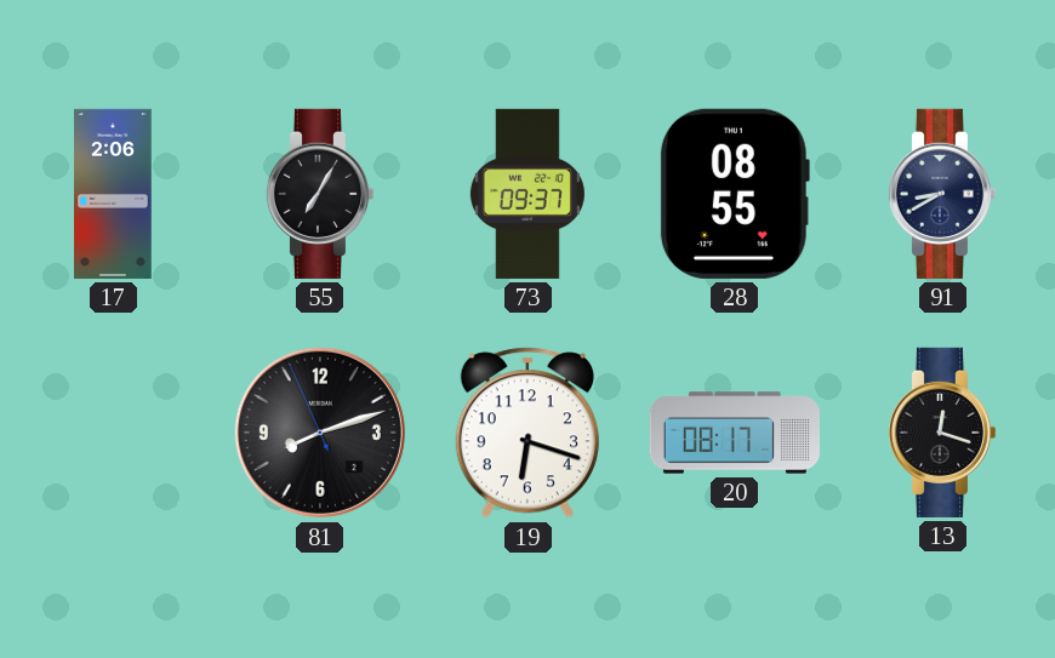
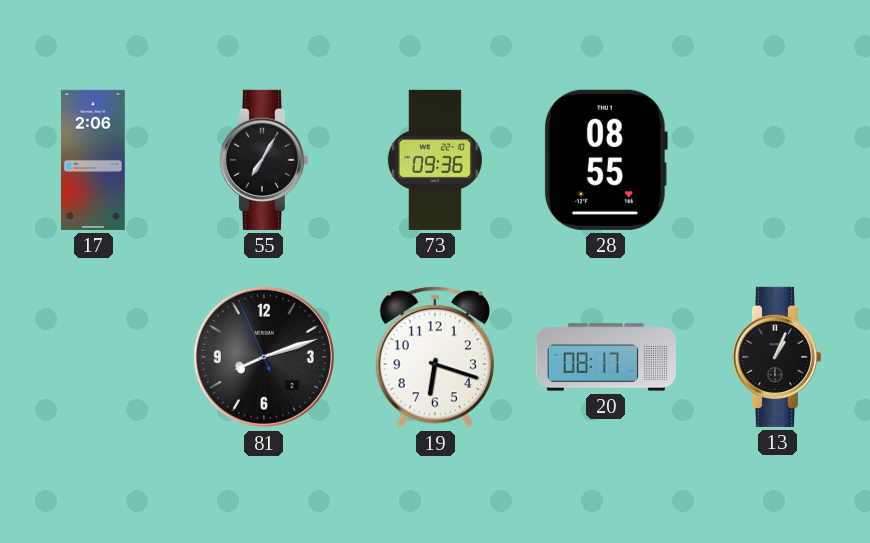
73: 09:37 -> 09:36 (435, 160)
91: 8:40 -> none (941, 194)
13: 12:18 -> 1:04 (776, 357)
